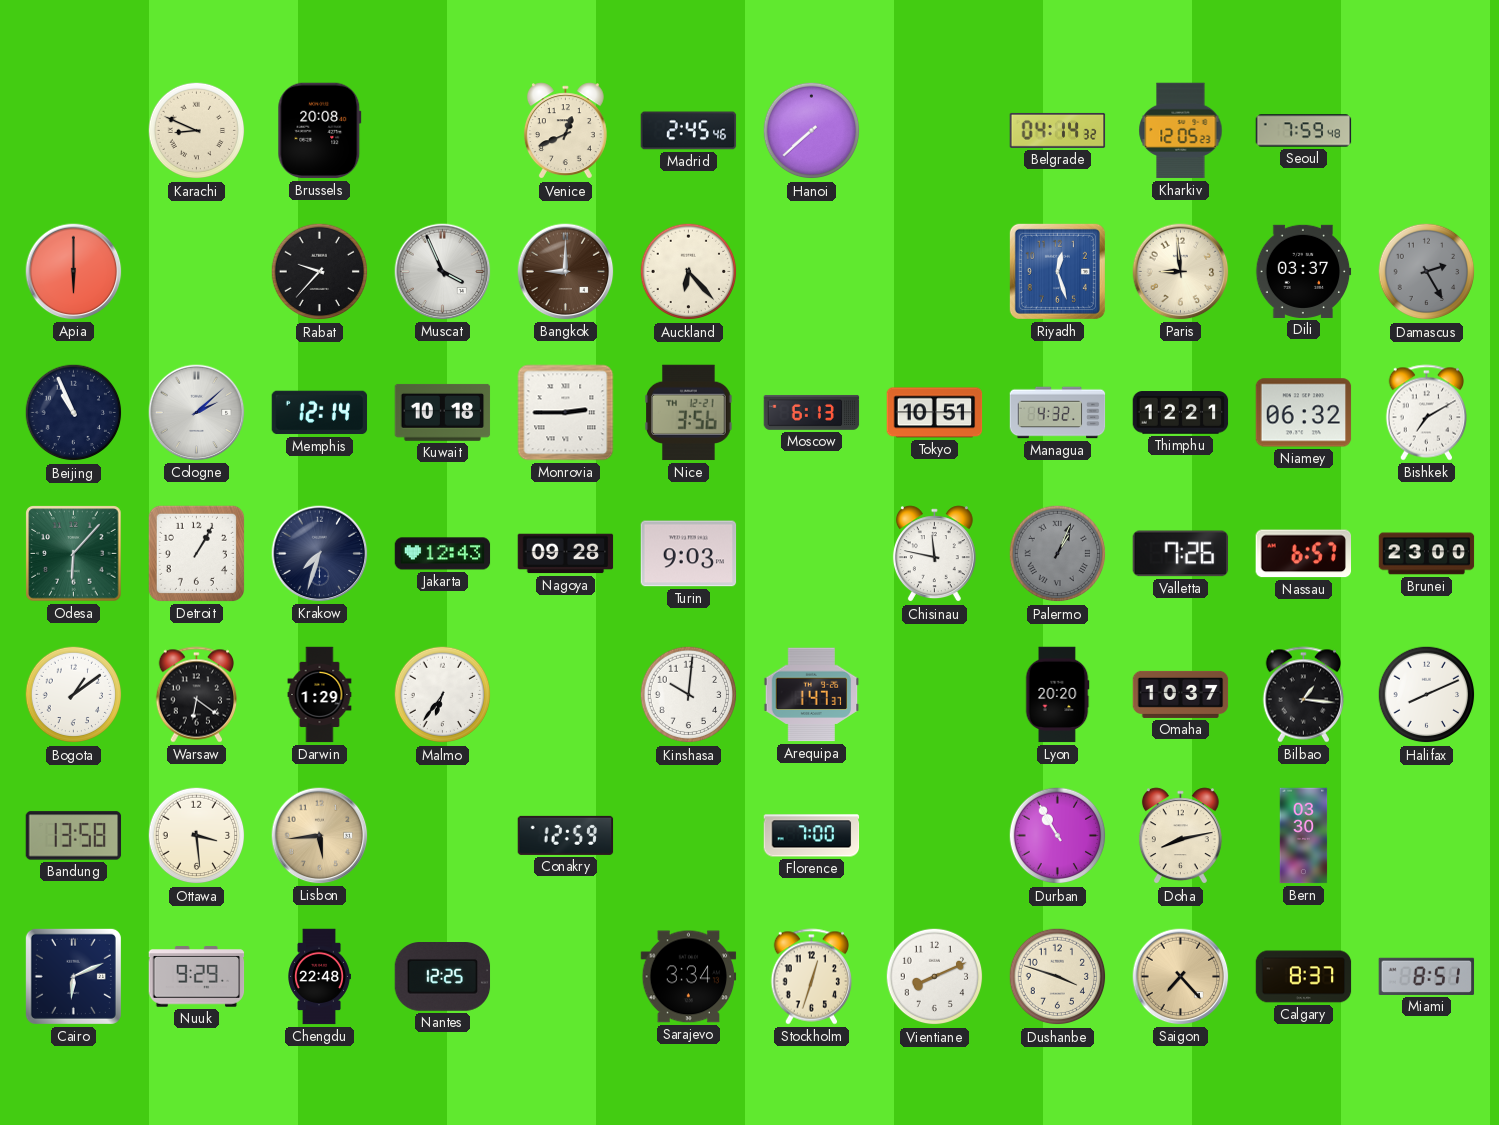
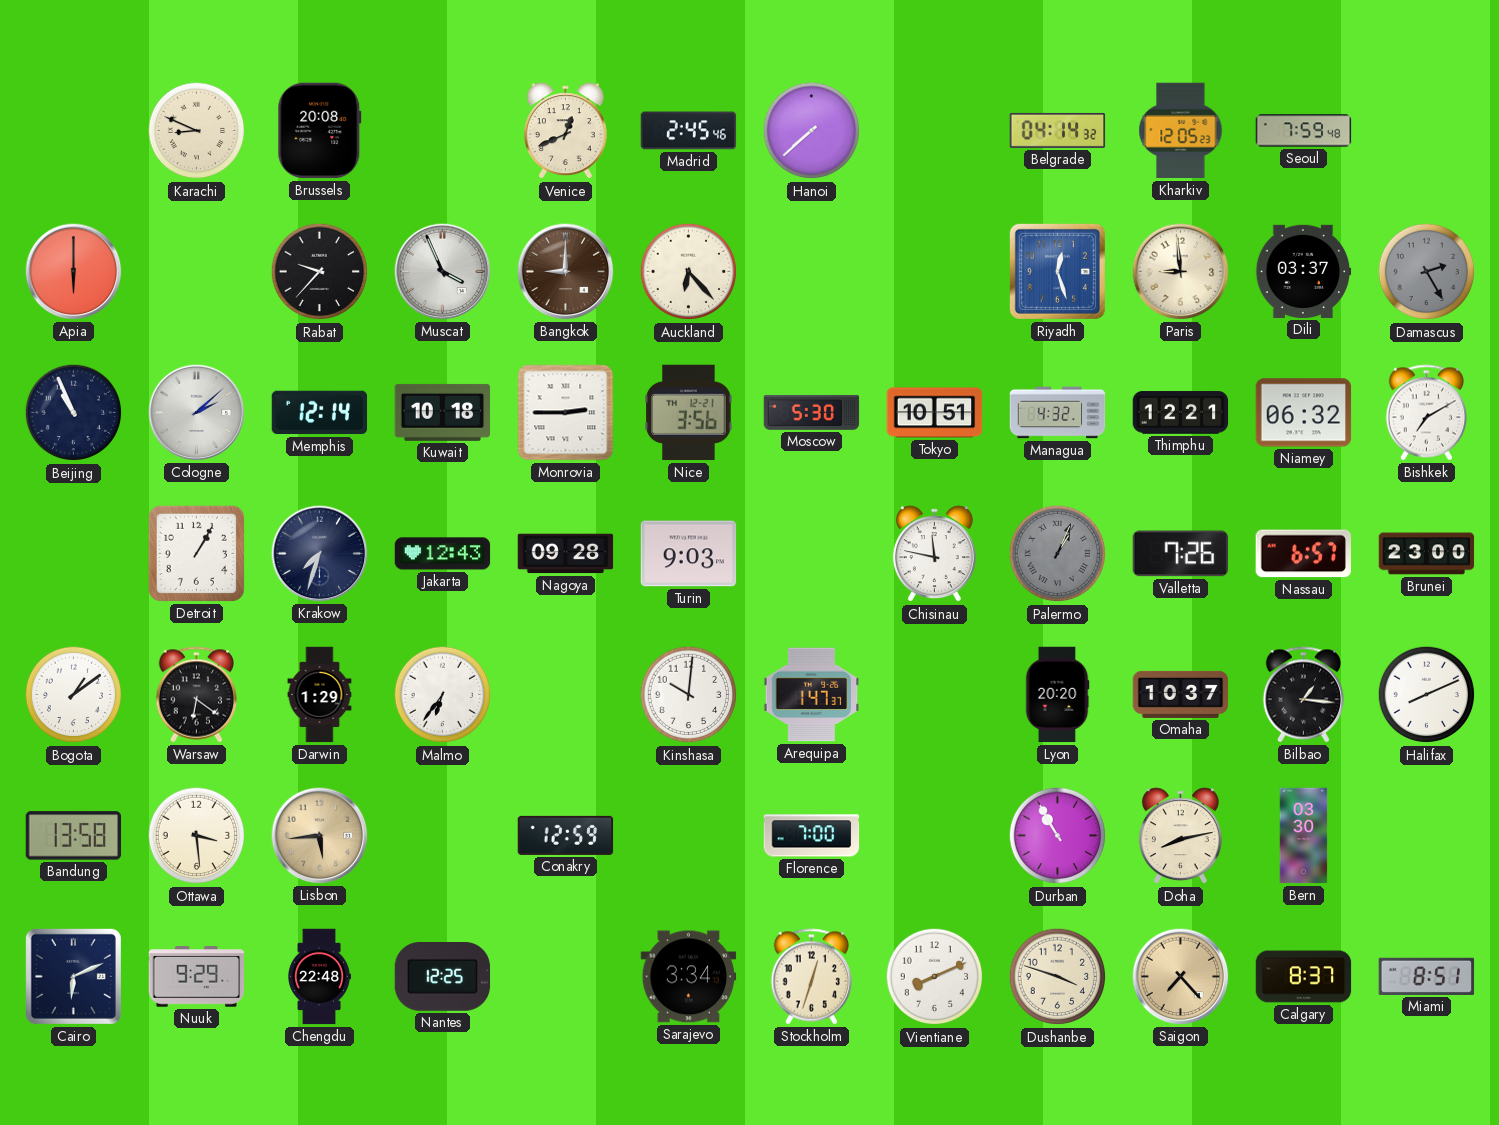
Moscow: 6:13 -> 5:30 (812, 412)
Odesa: 6:07 -> none (74, 554)
